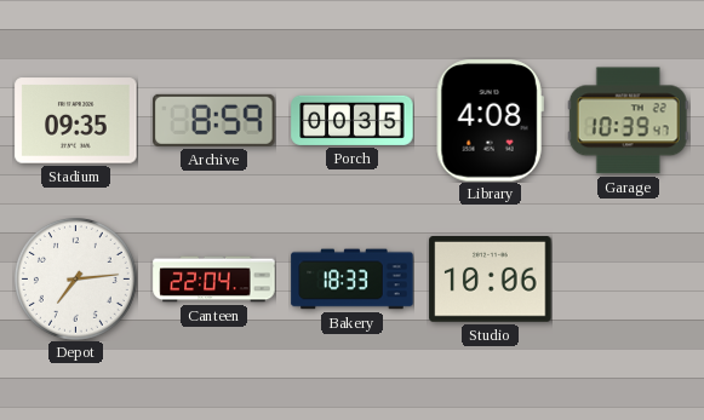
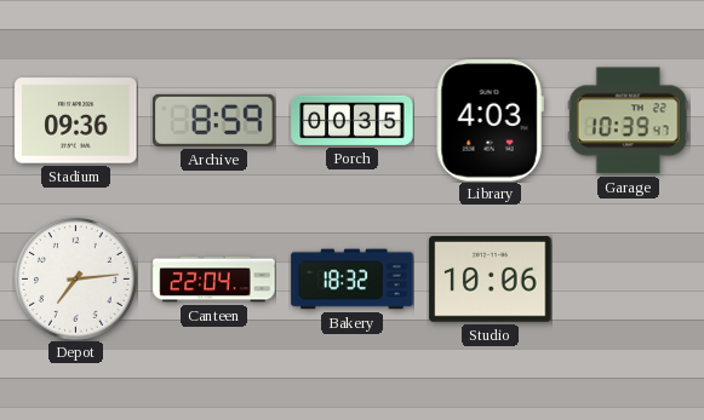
Stadium: 09:35 -> 09:36 (76, 121)
Library: 4:08 -> 4:03 (490, 121)
Bakery: 18:33 -> 18:32 (353, 280)
